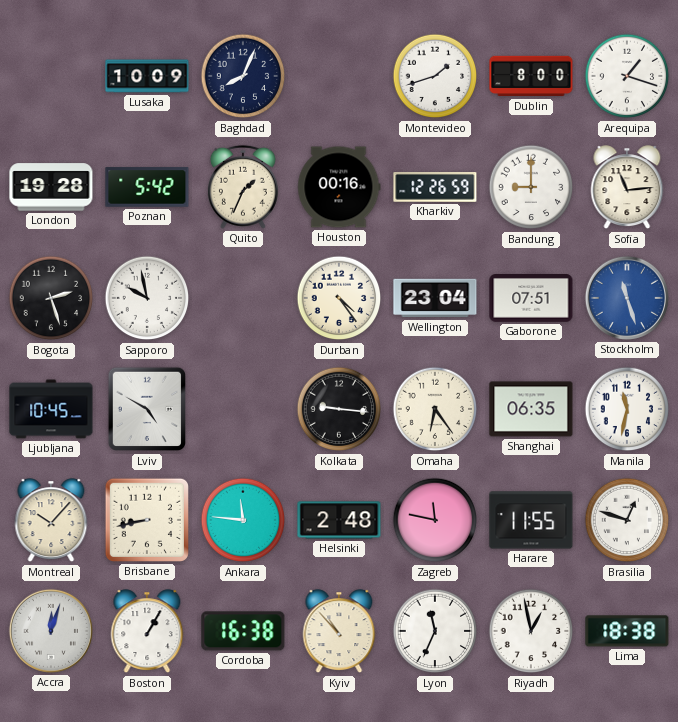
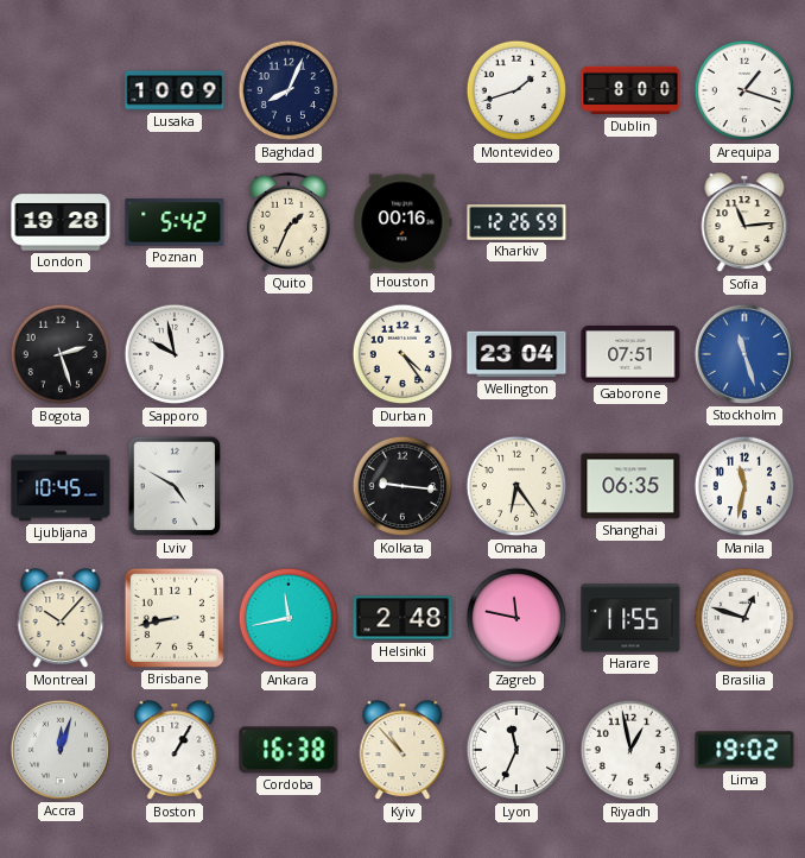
Bandung: 9:00 -> none (531, 187)
Ankara: 11:46 -> 11:43 (289, 618)
Lima: 18:38 -> 19:02 (744, 750)
